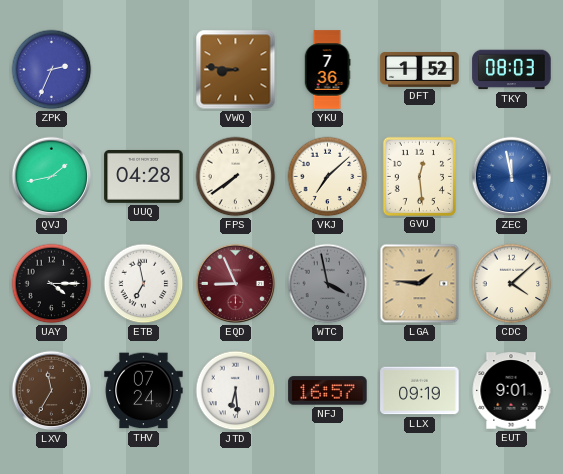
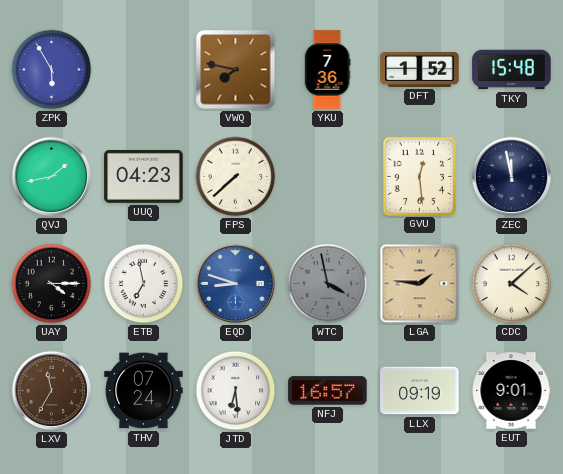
ZPK: 2:34 -> 5:55 (52, 70)
VWQ: 8:46 -> 7:47 (236, 70)
TKY: 08:03 -> 15:48 (512, 70)
UUQ: 04:28 -> 04:23 (144, 176)
FPS: 7:39 -> 7:38 (236, 177)
VKJ: 7:08 -> none (328, 177)
ZEC dial: blue -> navy (512, 177)
EQD: 8:56 -> 8:48 (236, 284)
EQD dial: burgundy -> blue (236, 284)
